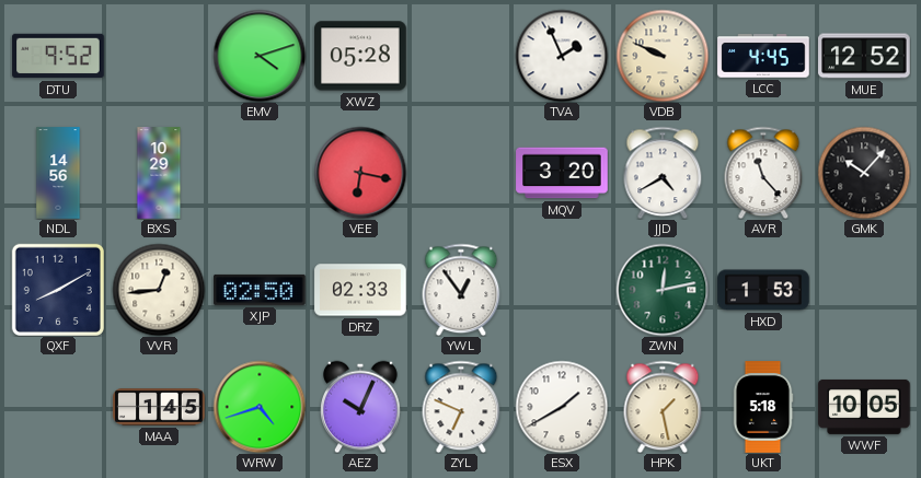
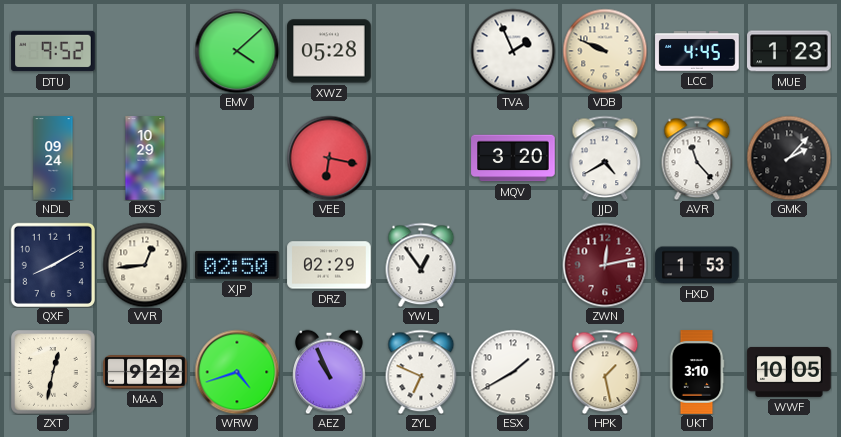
EMV: 4:12 -> 4:08 (237, 51)
MUE: 12:52 -> 1:23 (789, 51)
NDL: 14:56 -> 09:24 (53, 158)
GMK: 10:07 -> 2:07 (789, 158)
DRZ: 02:33 -> 02:29 (329, 265)
ZWN dial: green -> burgundy (605, 265)
ZXT: none -> 12:32 (53, 372)
MAA: 1:45 -> 9:22 (145, 372)
AEZ: 10:04 -> 10:56 (329, 372)
UKT: 5:18 -> 3:10 (697, 372)
